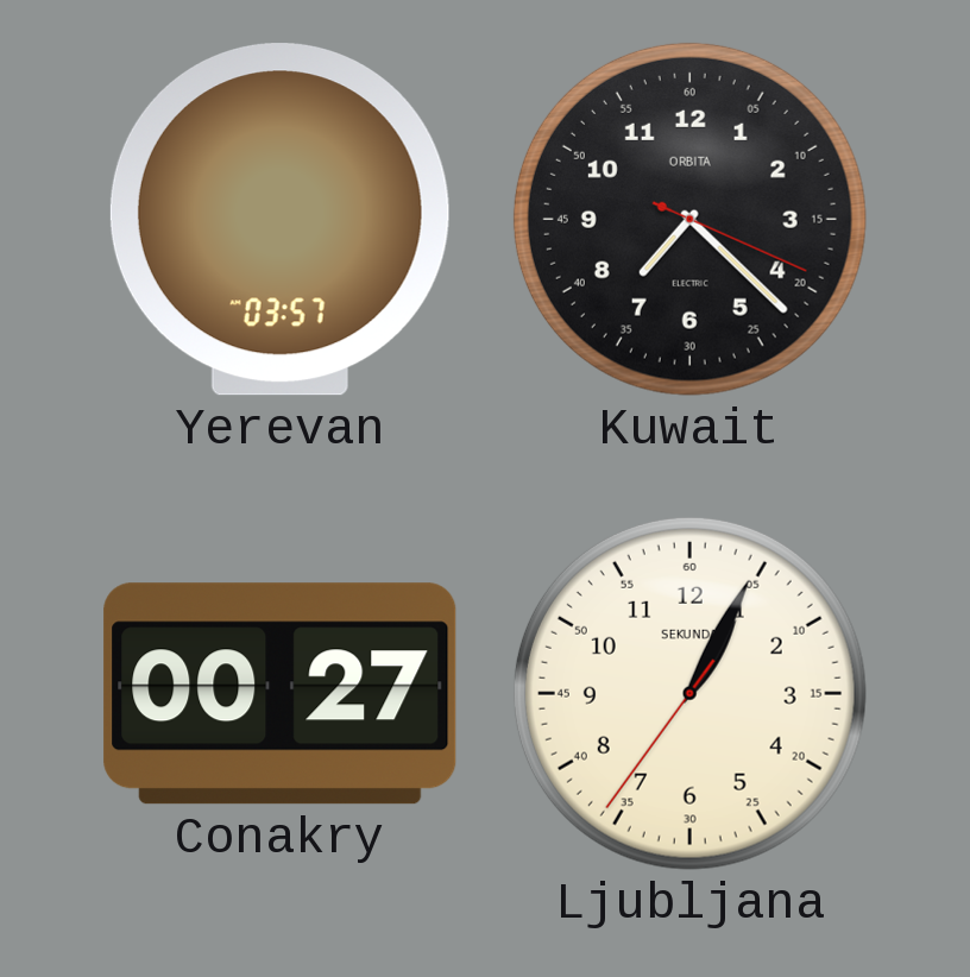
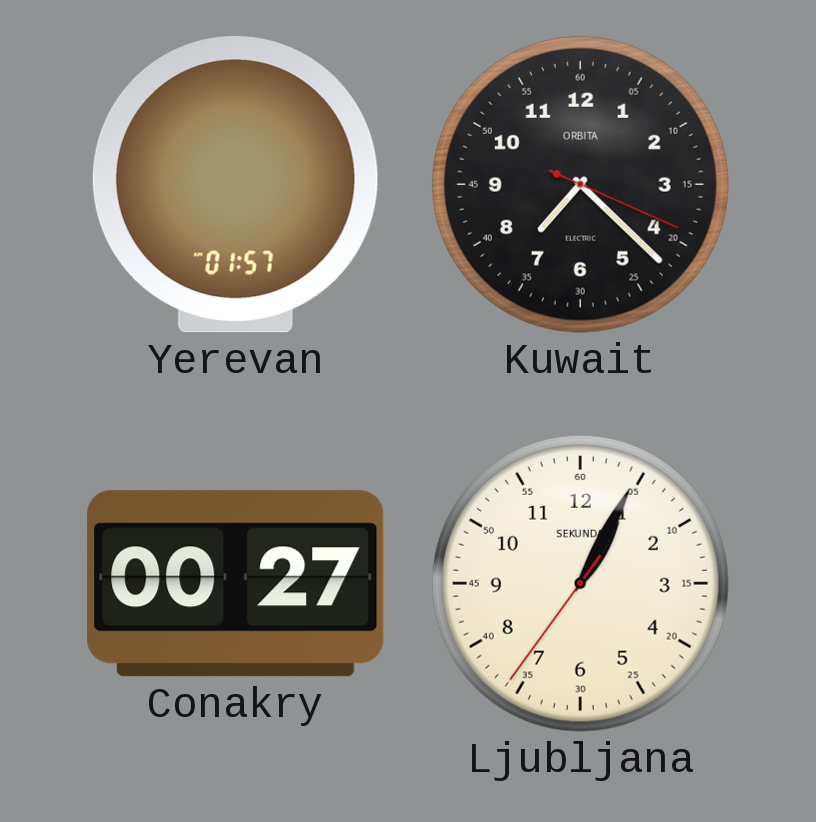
Yerevan: 03:57 -> 01:57 (235, 185)
